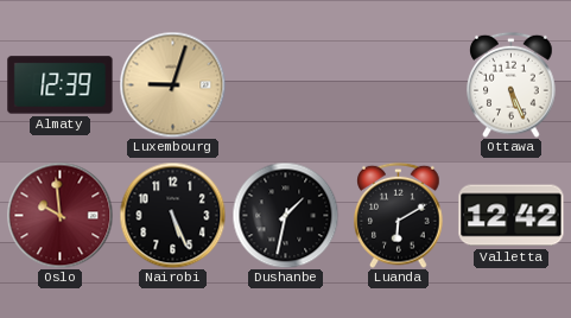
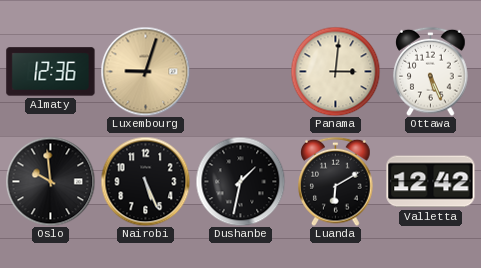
Almaty: 12:39 -> 12:36 (51, 72)
Panama: none -> 3:01 (335, 71)
Oslo dial: burgundy -> black (50, 181)
